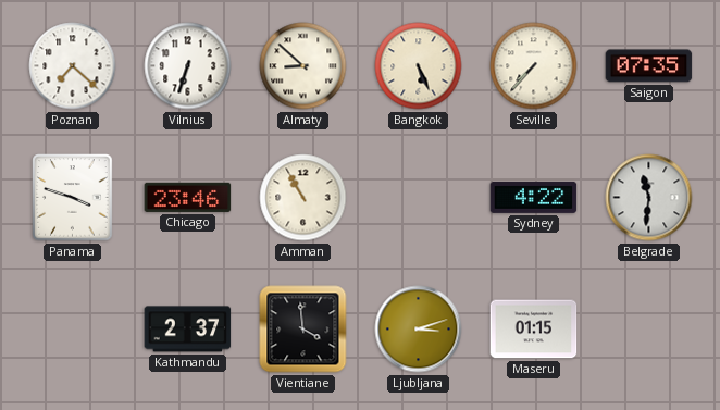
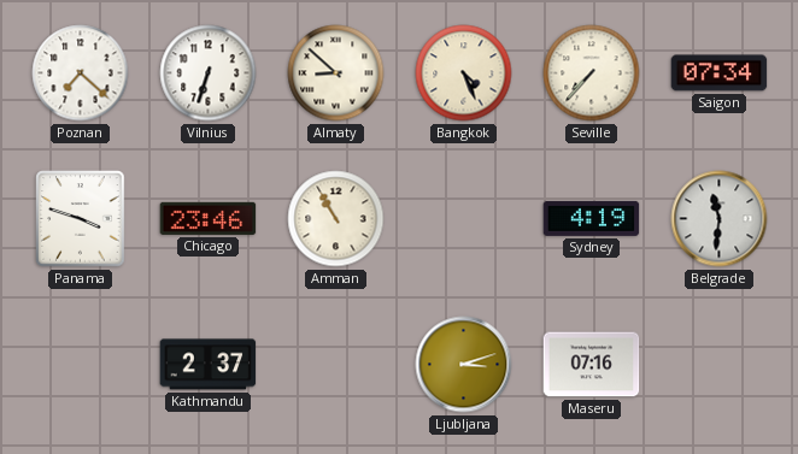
Bangkok: 5:26 -> 4:26 (464, 73)
Saigon: 07:35 -> 07:34 (720, 73)
Sydney: 4:22 -> 4:19 (592, 218)
Vientiane: 3:59 -> none (303, 330)
Maseru: 01:15 -> 07:16 (592, 365)
